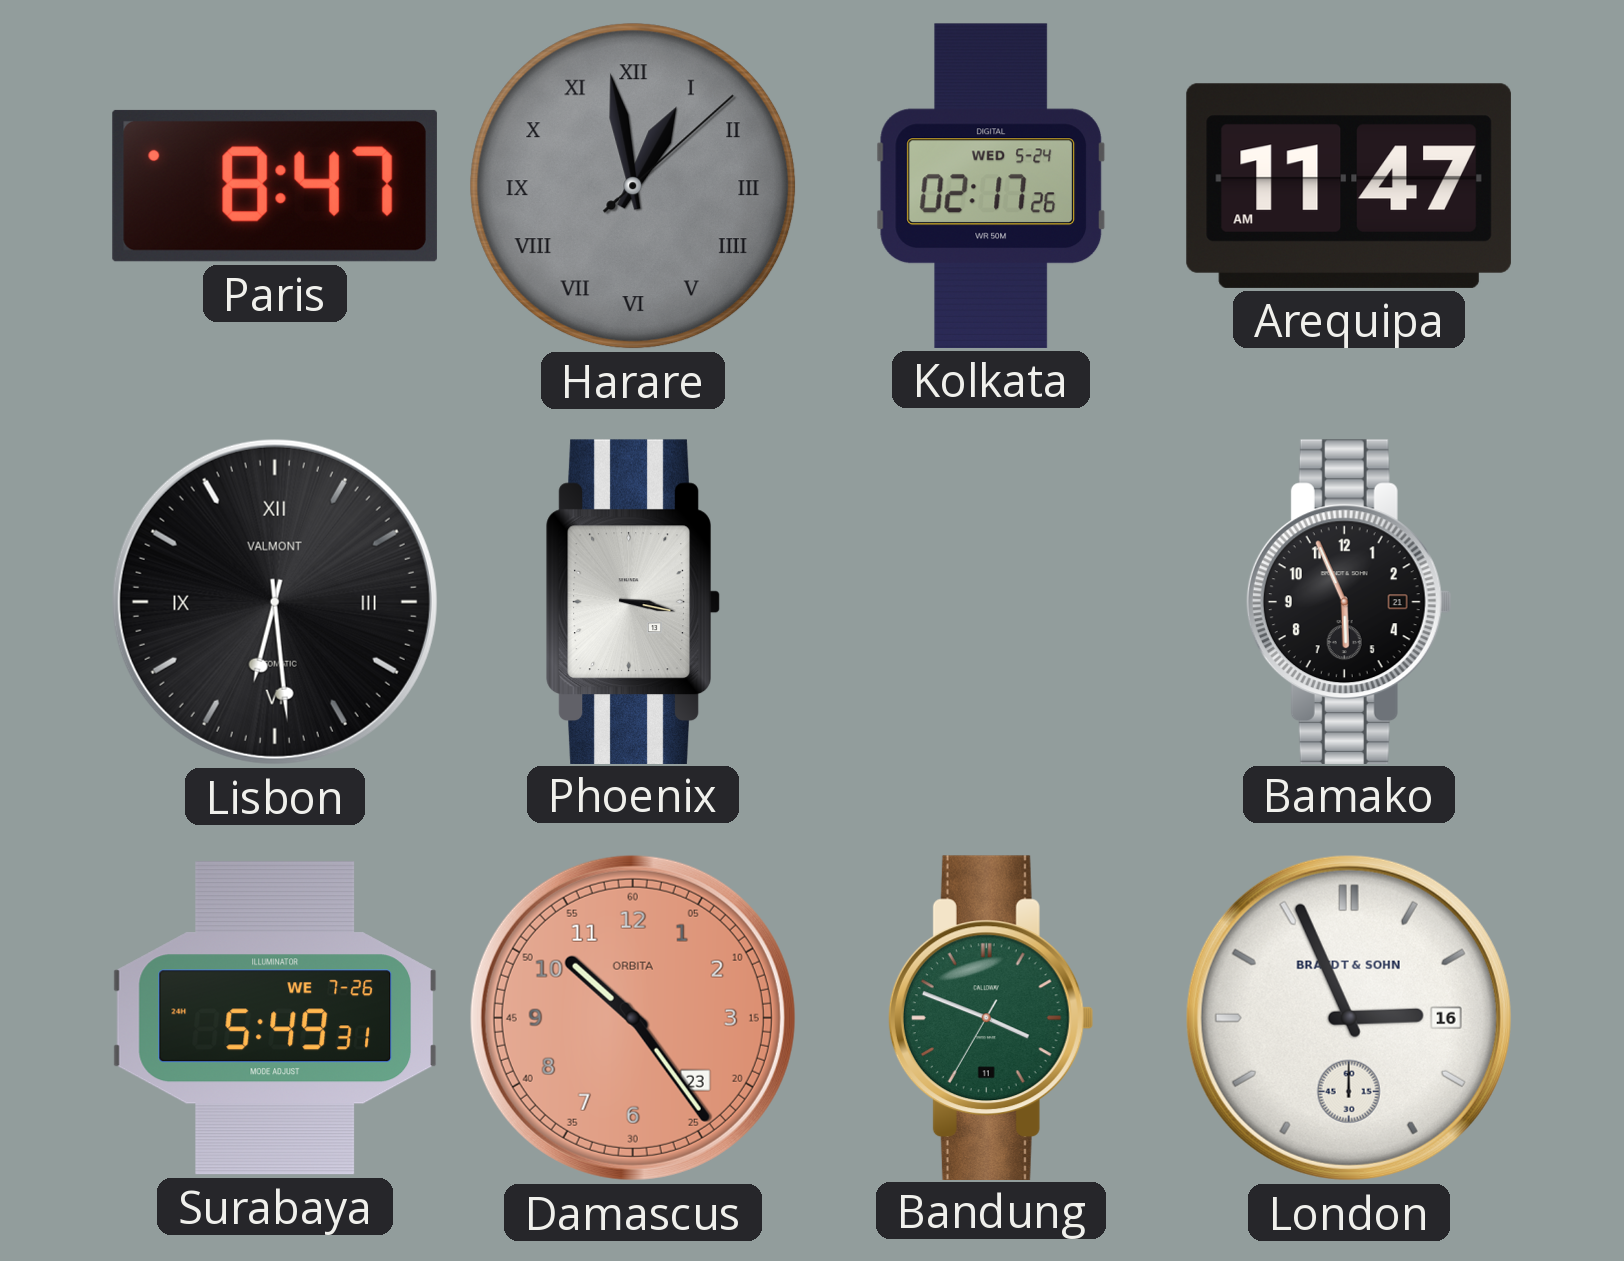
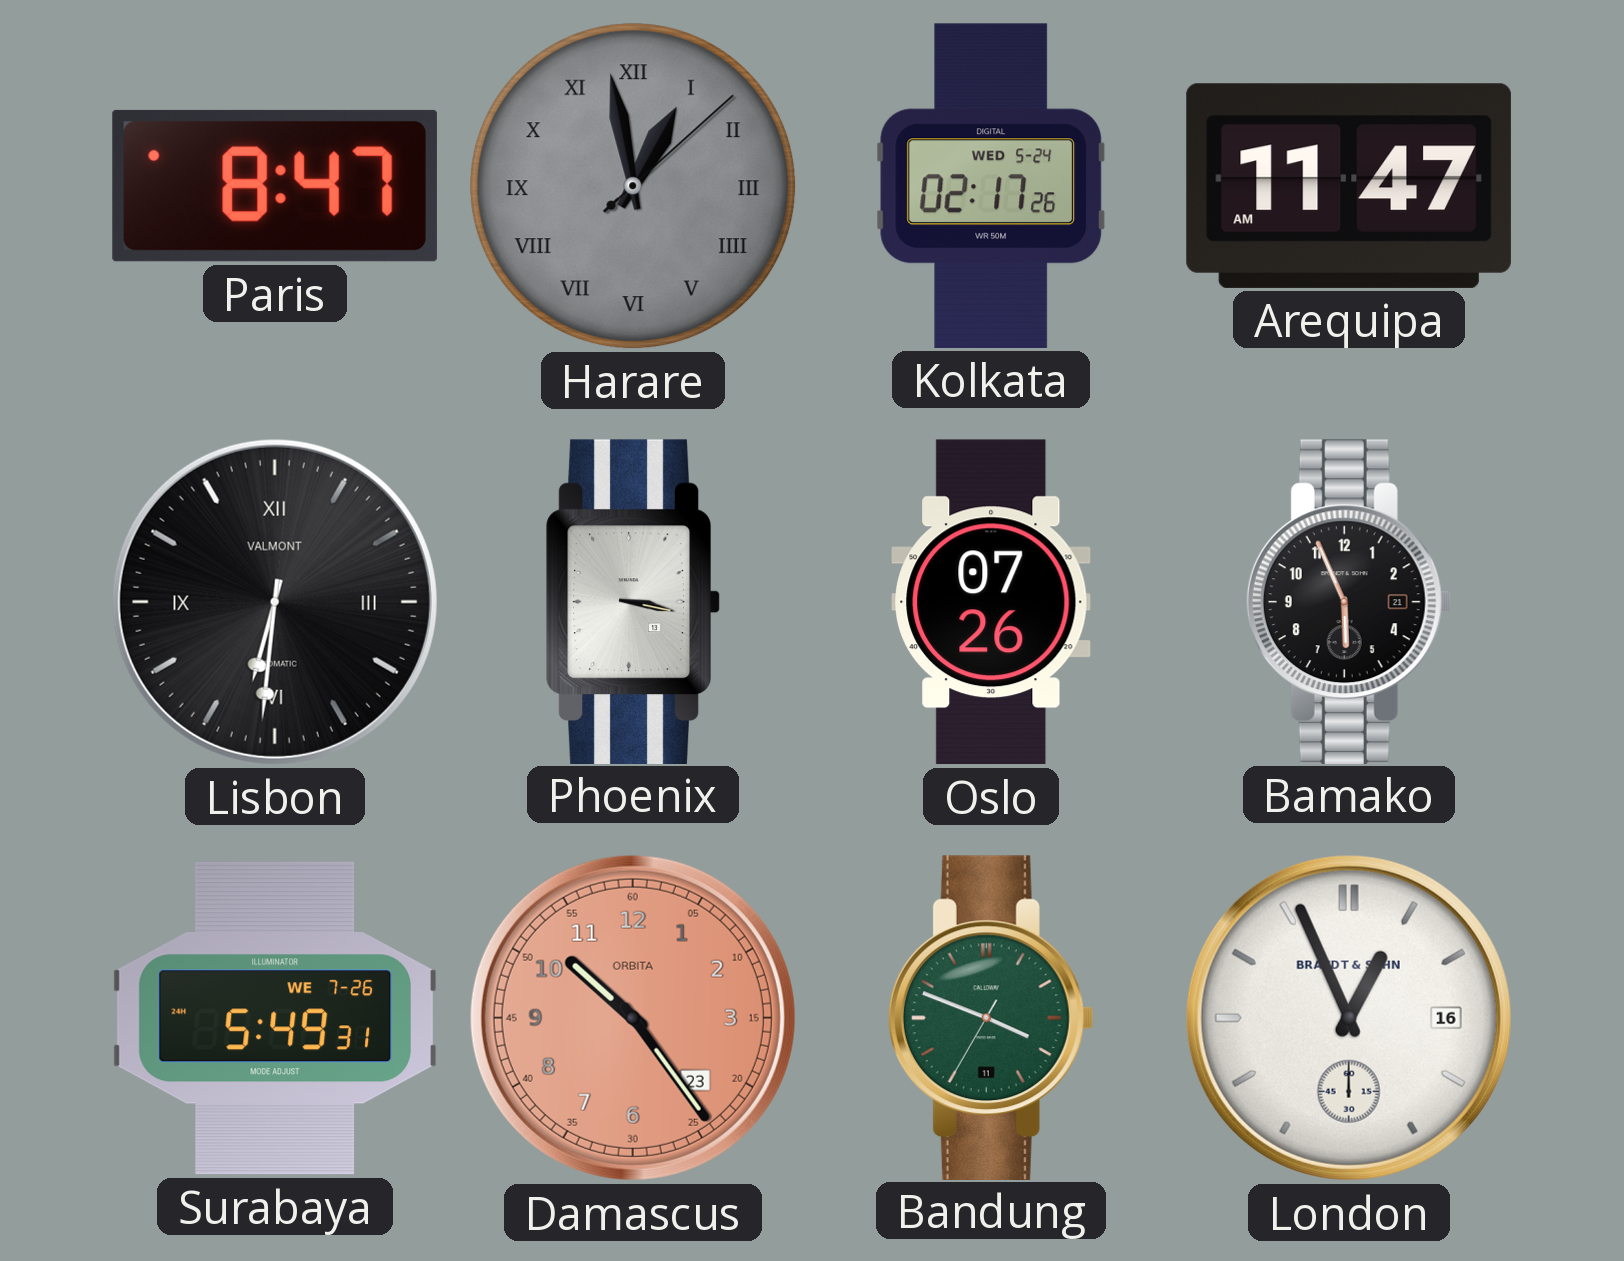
Lisbon: 6:29 -> 6:31 (275, 602)
Oslo: none -> 07:26 (991, 602)
London: 2:56 -> 12:56 (1349, 1018)
